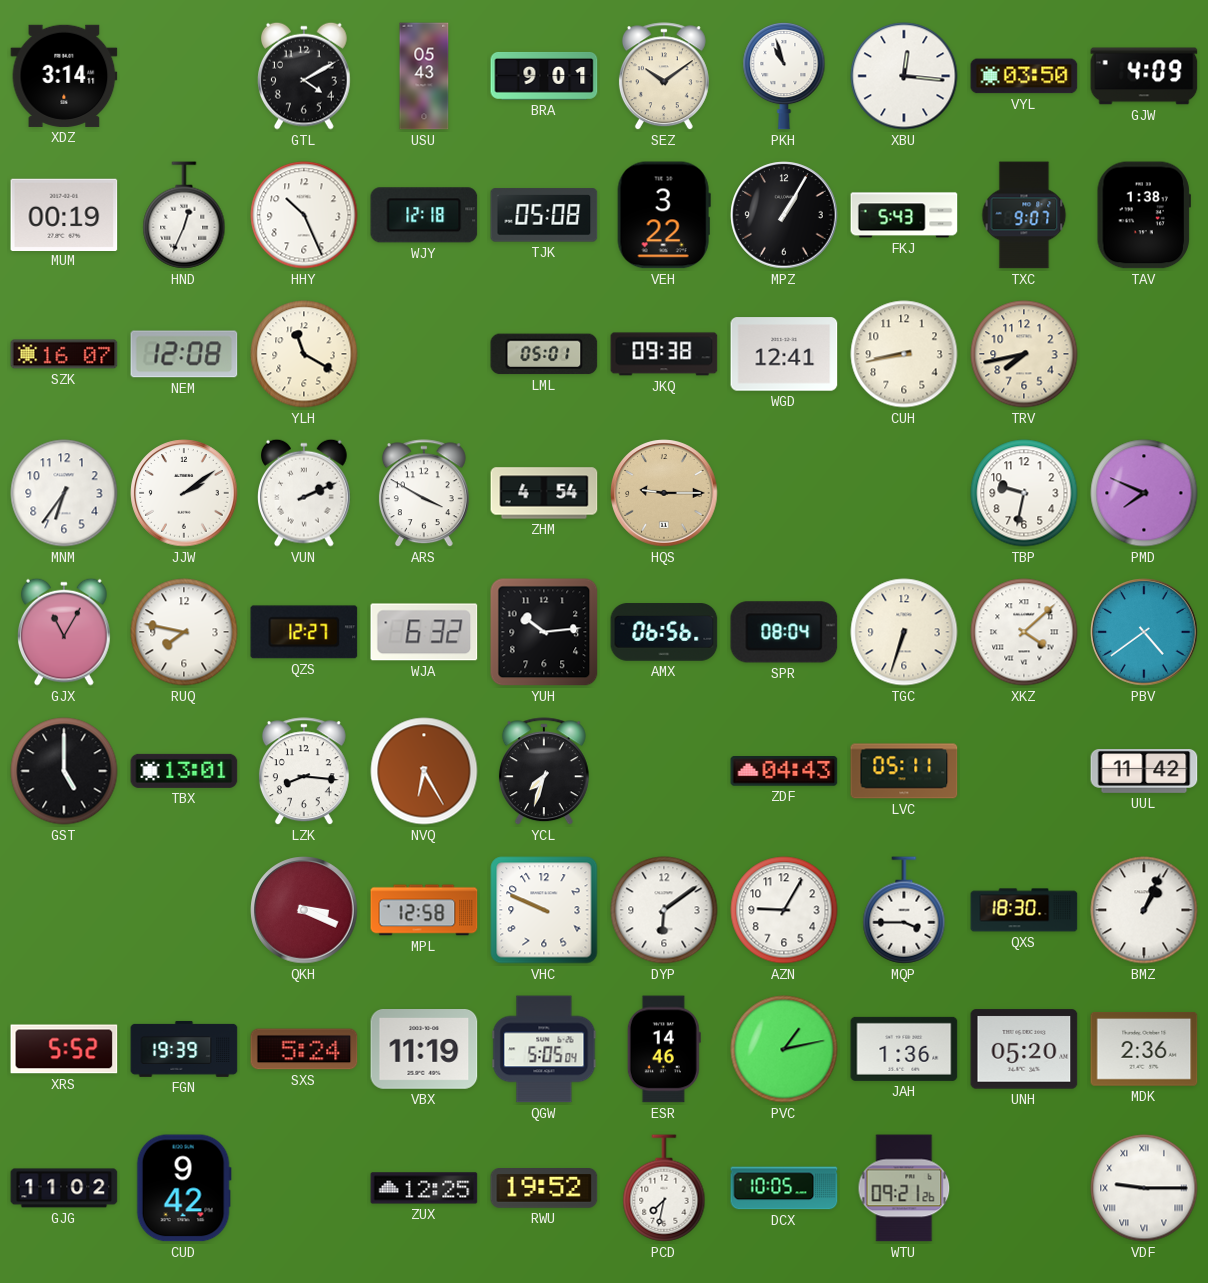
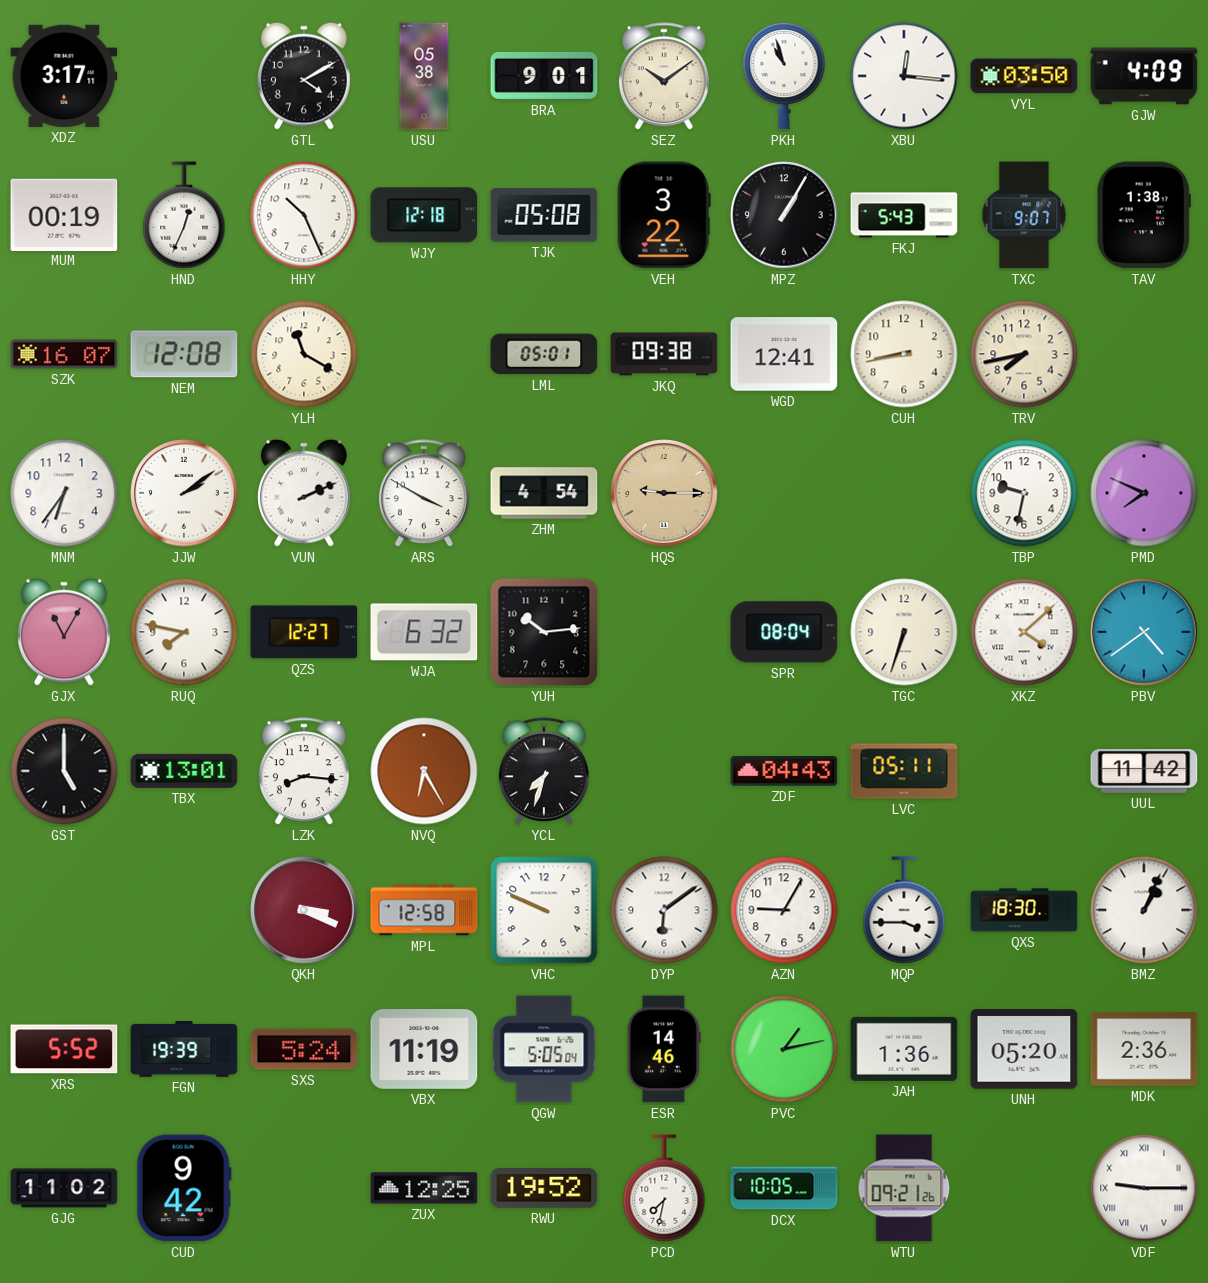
XDZ: 3:14 -> 3:17 (64, 76)
USU: 05:43 -> 05:38 (424, 76)
AMX: 06:56 -> none (664, 632)
